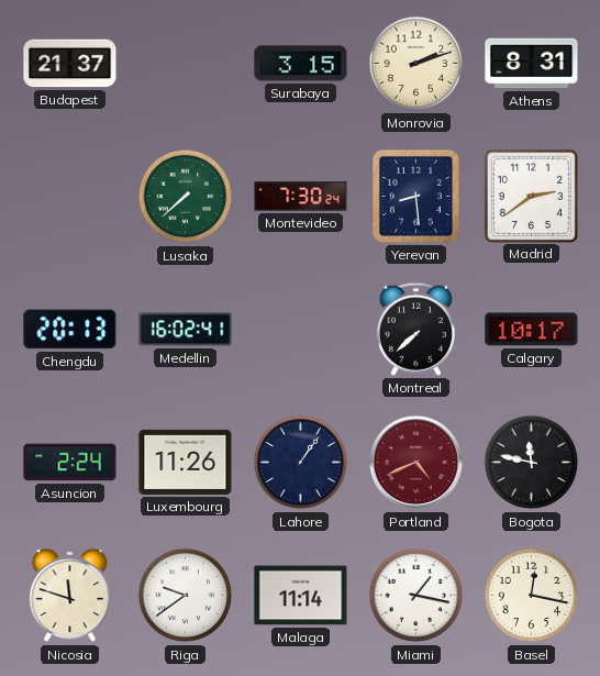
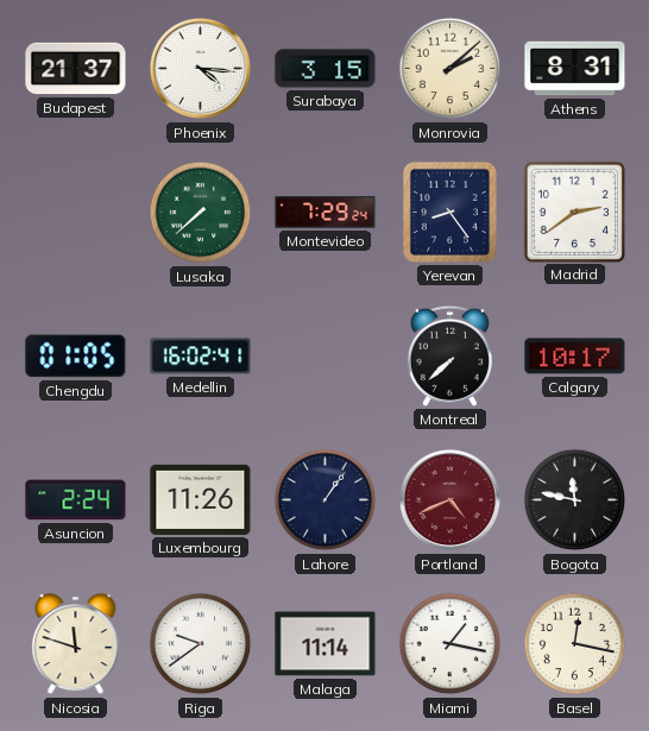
Phoenix: none -> 4:16 (201, 69)
Monrovia: 2:12 -> 2:08 (450, 69)
Montevideo: 7:30 -> 7:29 (326, 213)
Yerevan: 8:29 -> 8:24 (449, 212)
Chengdu: 20:13 -> 01:05 (76, 357)
